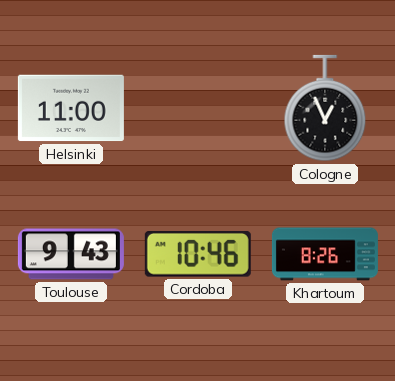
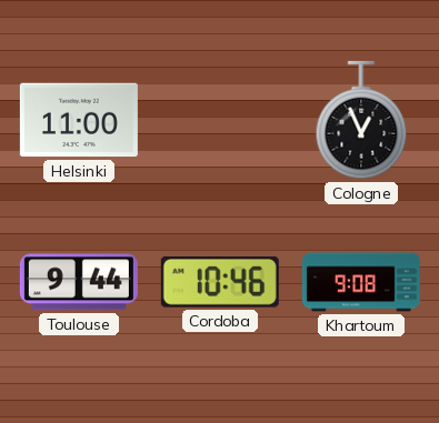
Toulouse: 9:43 -> 9:44 (79, 282)
Khartoum: 8:26 -> 9:08 (361, 282)
